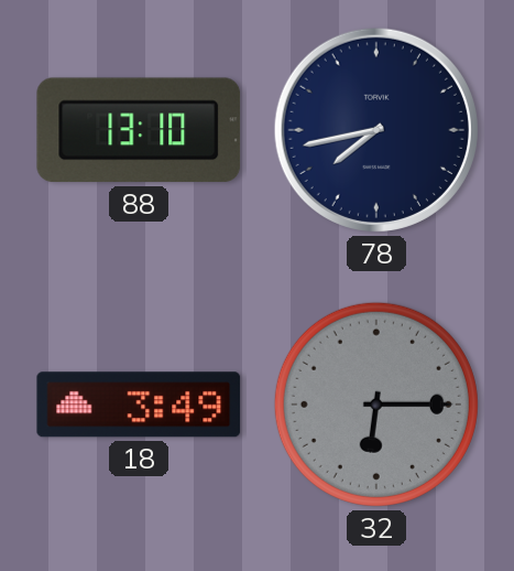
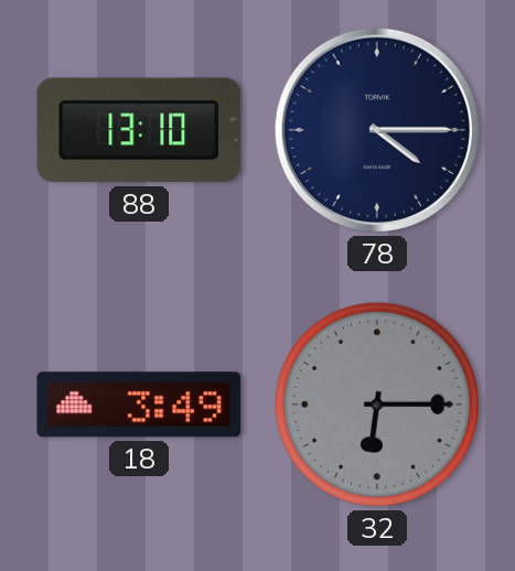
78: 7:43 -> 4:15 (377, 130)
